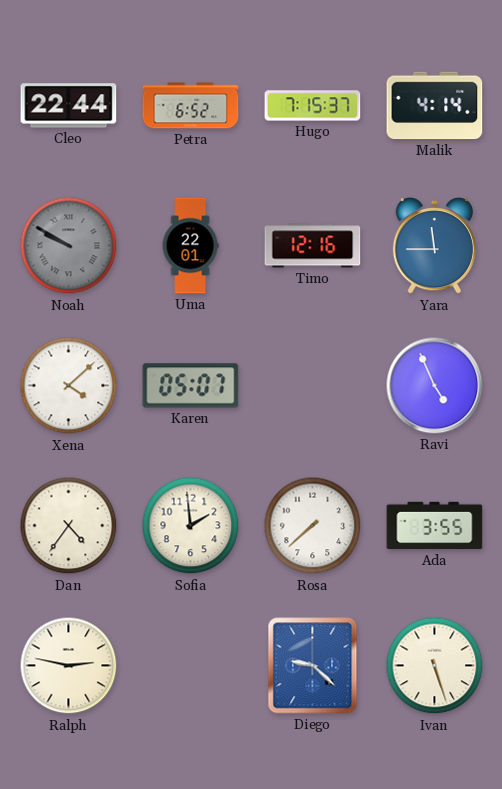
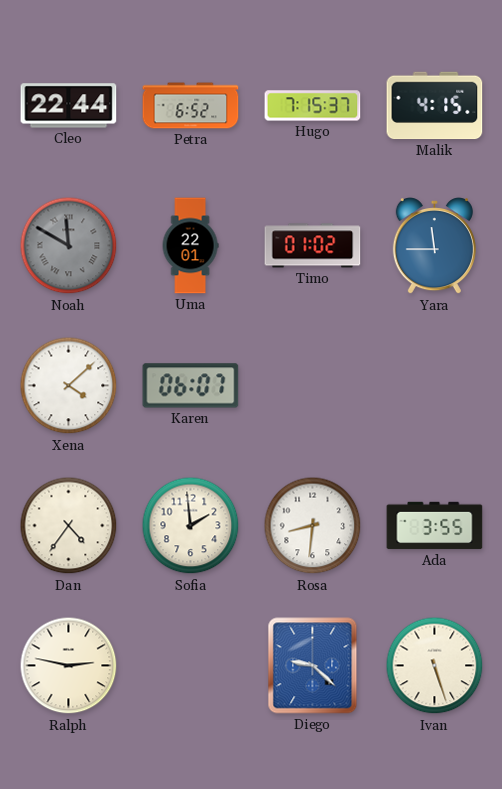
Malik: 4:14 -> 4:15 (435, 106)
Noah: 9:50 -> 11:50 (69, 246)
Timo: 12:16 -> 01:02 (313, 246)
Karen: 05:07 -> 06:07 (191, 386)
Ravi: 4:56 -> none (435, 386)
Rosa: 7:38 -> 8:31 (313, 526)
